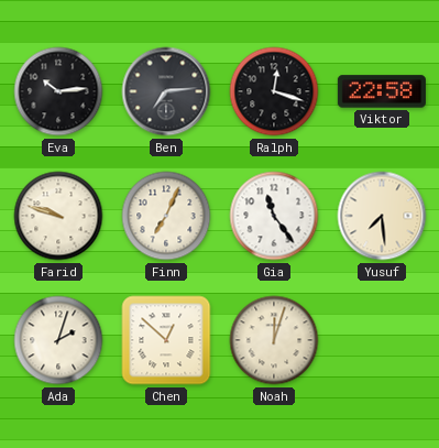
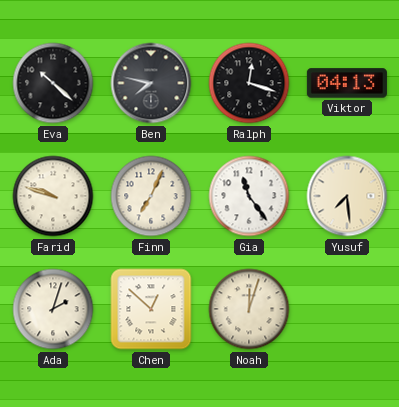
Eva: 10:14 -> 10:22 (53, 83)
Ben: 7:14 -> 7:47 (151, 83)
Viktor: 22:58 -> 04:13 (347, 83)
